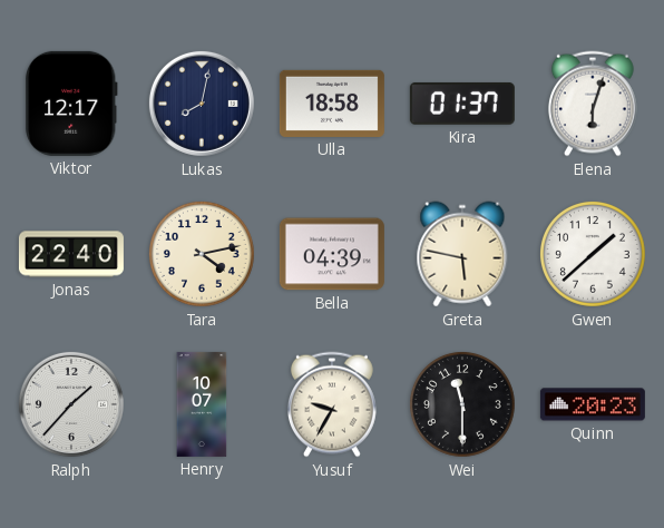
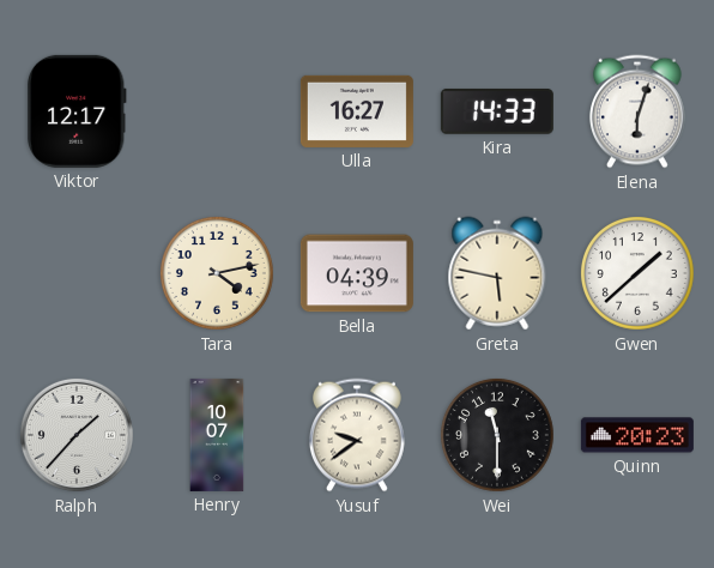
Lukas: 8:02 -> none (202, 104)
Ulla: 18:58 -> 16:27 (357, 111)
Kira: 01:37 -> 14:33 (497, 111)
Jonas: 22:40 -> none (71, 254)
Yusuf: 9:35 -> 9:39 (357, 435)
